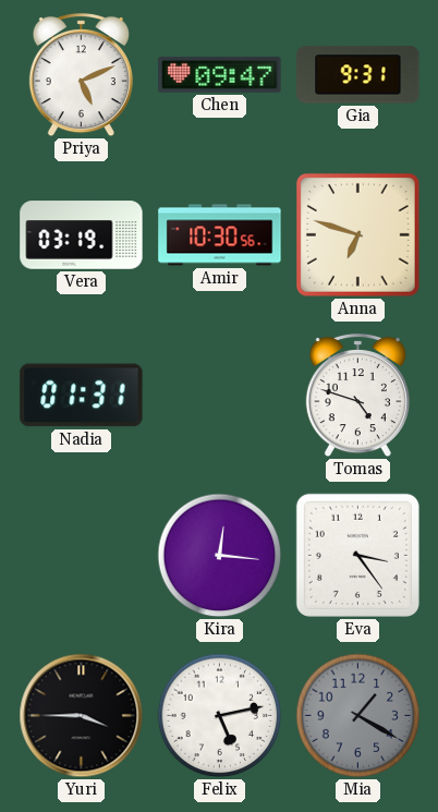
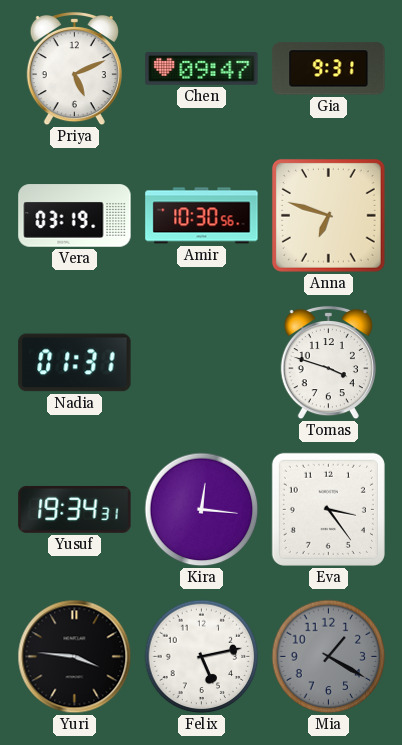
Tomas: 4:48 -> 3:48 (328, 363)
Yusuf: none -> 19:34 (75, 509)
Yuri: 3:45 -> 3:46 (75, 657)
